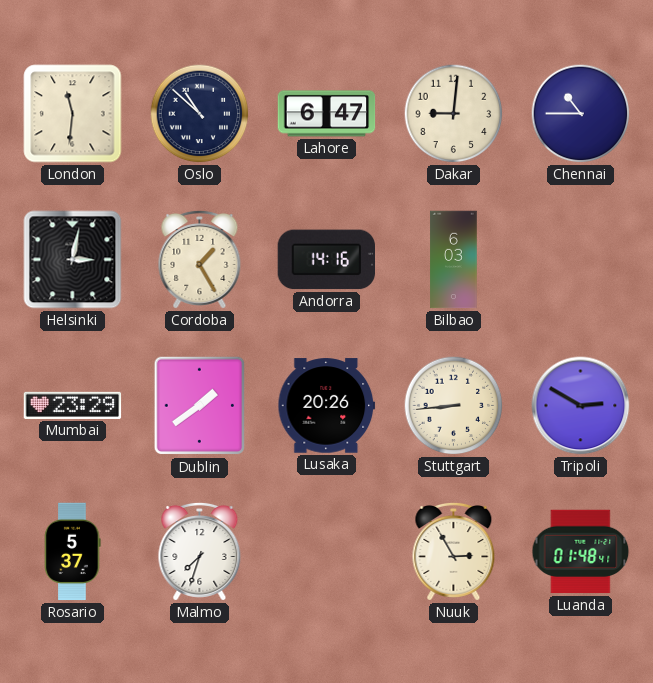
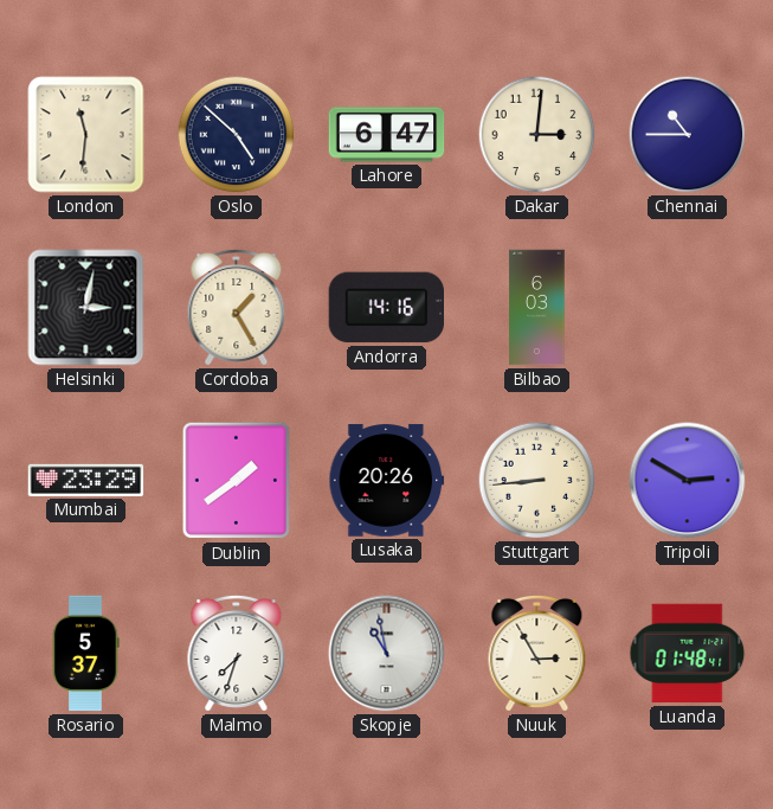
Oslo: 10:52 -> 4:52 (237, 135)
Dakar: 9:01 -> 3:01 (537, 135)
Skopje: none -> 10:58 (387, 654)
